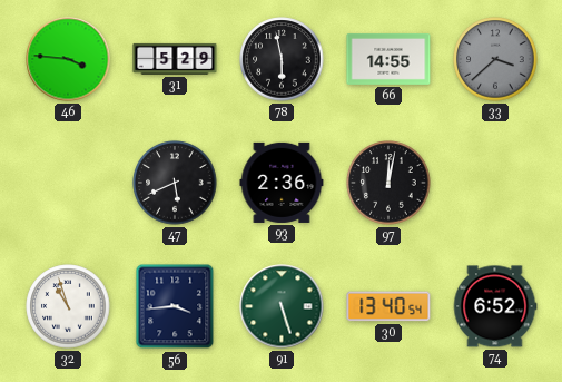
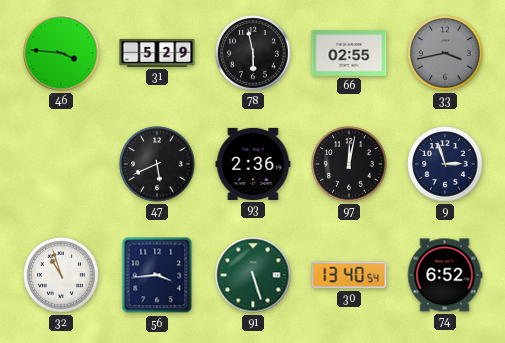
66: 14:55 -> 02:55 (349, 53)
33: 3:38 -> 3:43 (445, 53)
9: none -> 2:57 (445, 164)
